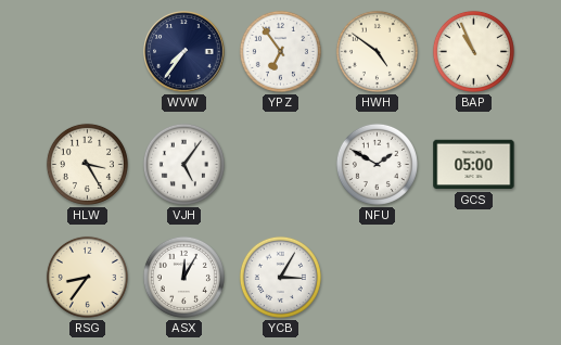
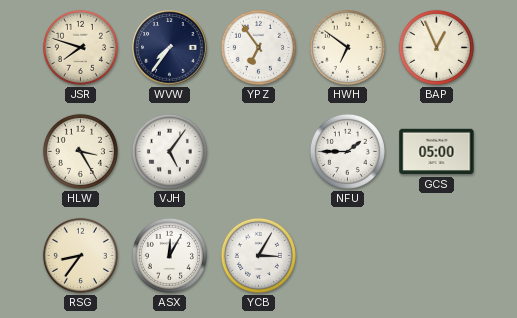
JSR: none -> 7:48 (80, 47)
HWH: 4:51 -> 6:51 (347, 47)
BAP: 10:56 -> 12:56 (436, 47)
NFU: 1:50 -> 1:45 (347, 151)
